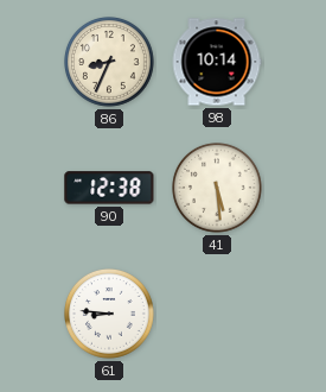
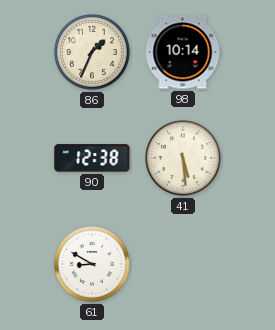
86: 8:34 -> 1:34 (93, 53)
61: 8:46 -> 8:50 (93, 265)
